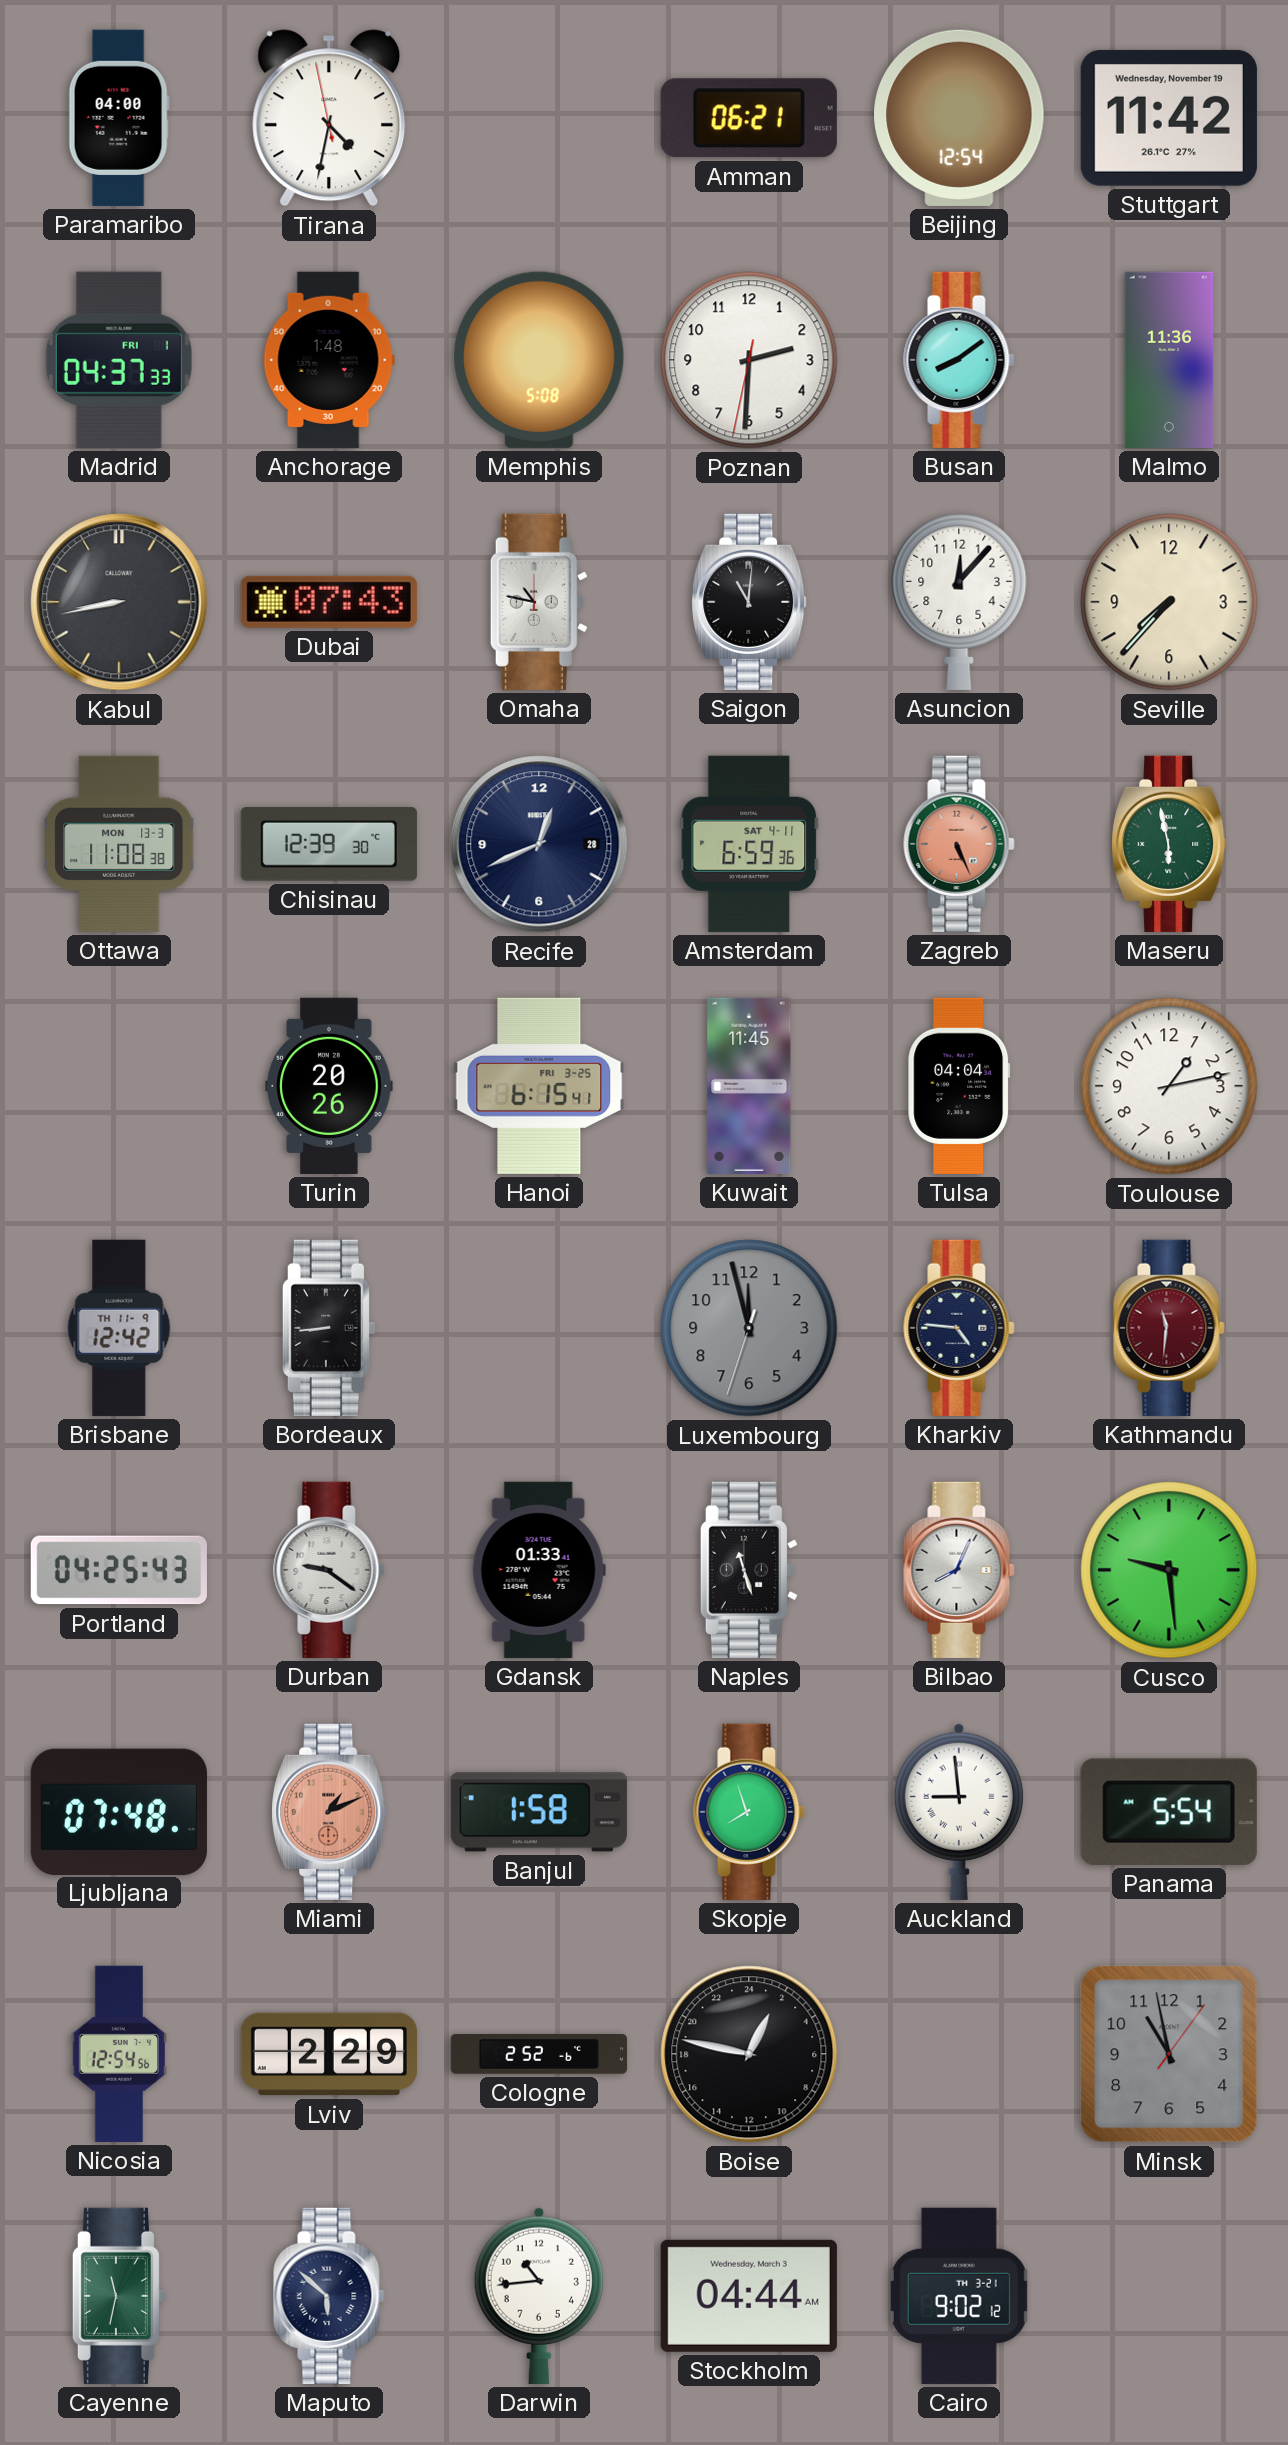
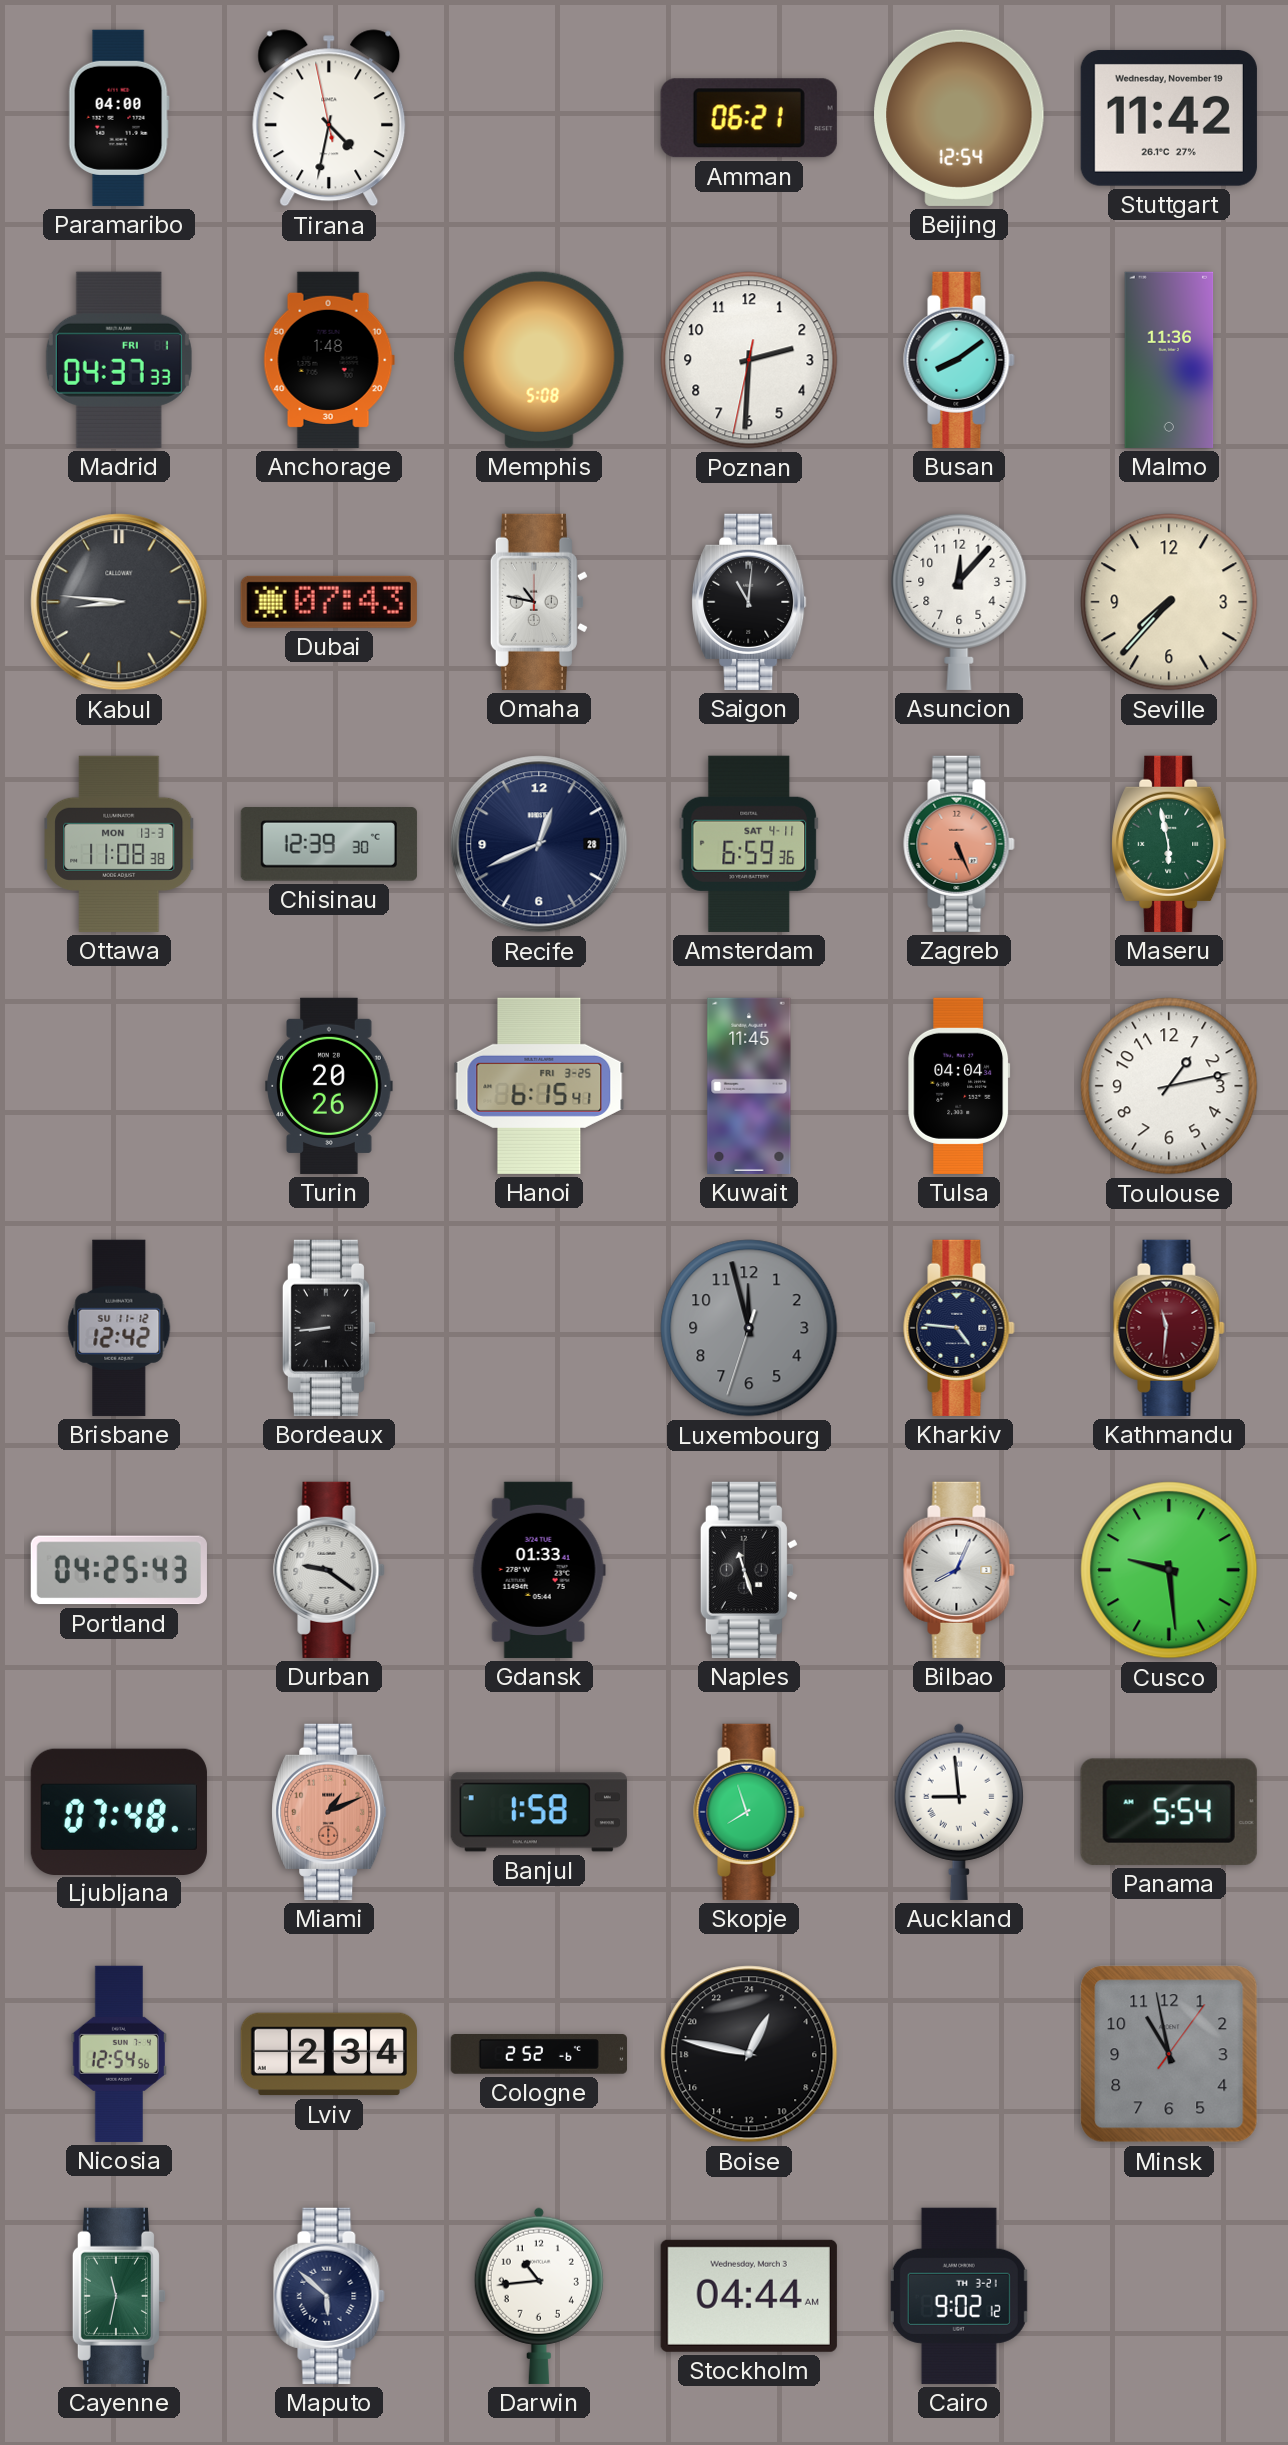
Kabul: 8:43 -> 8:46 (119, 602)
Brisbane date: TH 11-9 -> SU 11-12 (119, 1328)
Lviv: 2:29 -> 2:34 (329, 2054)
